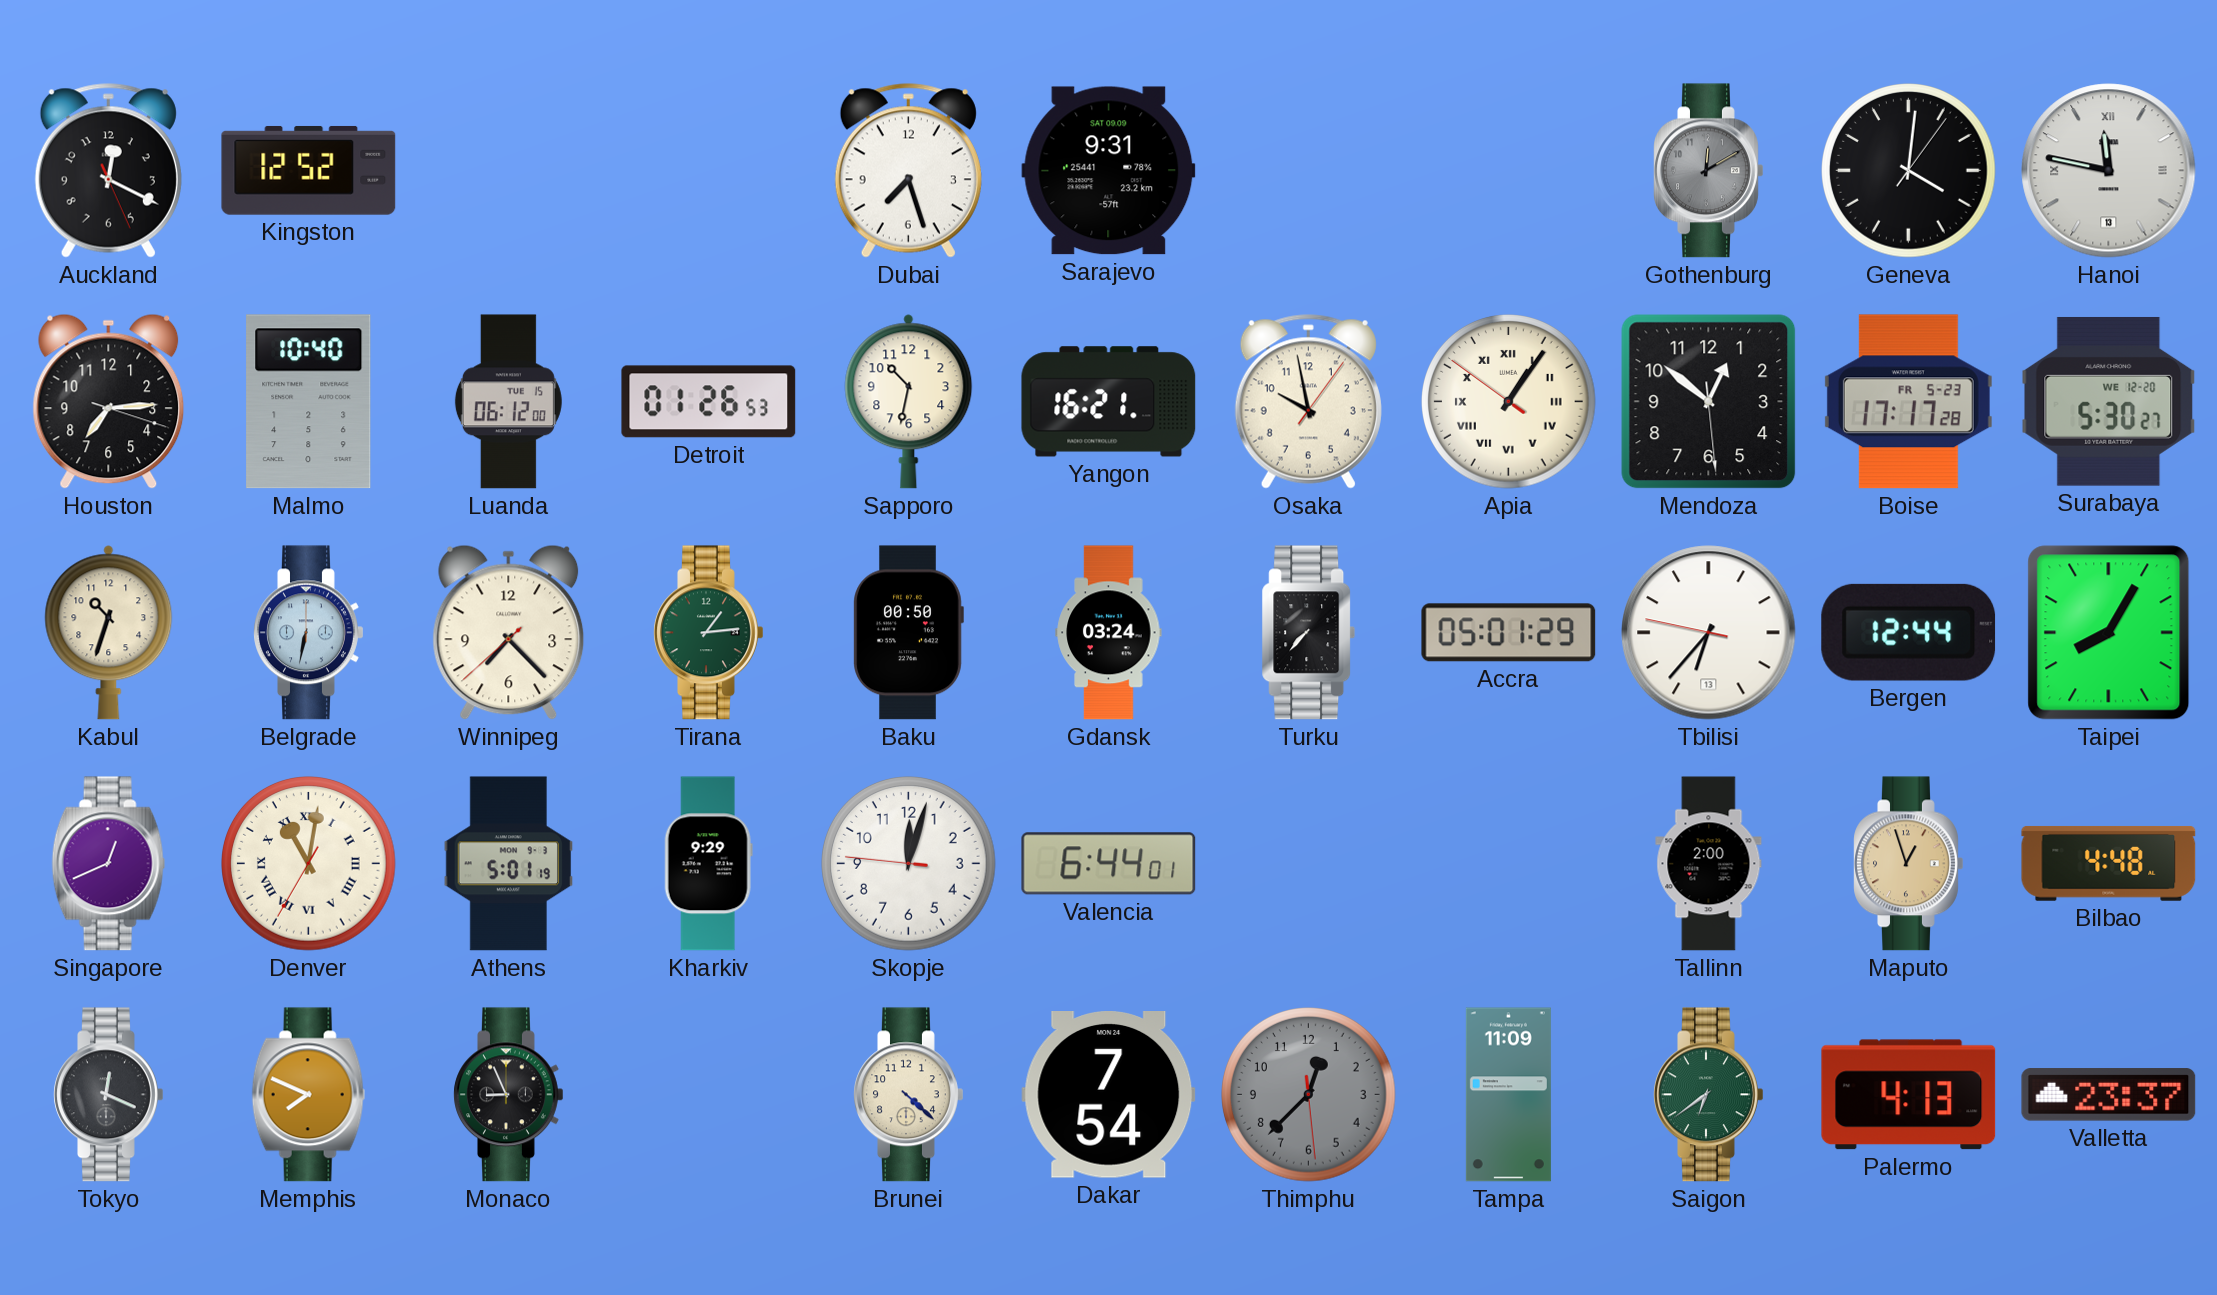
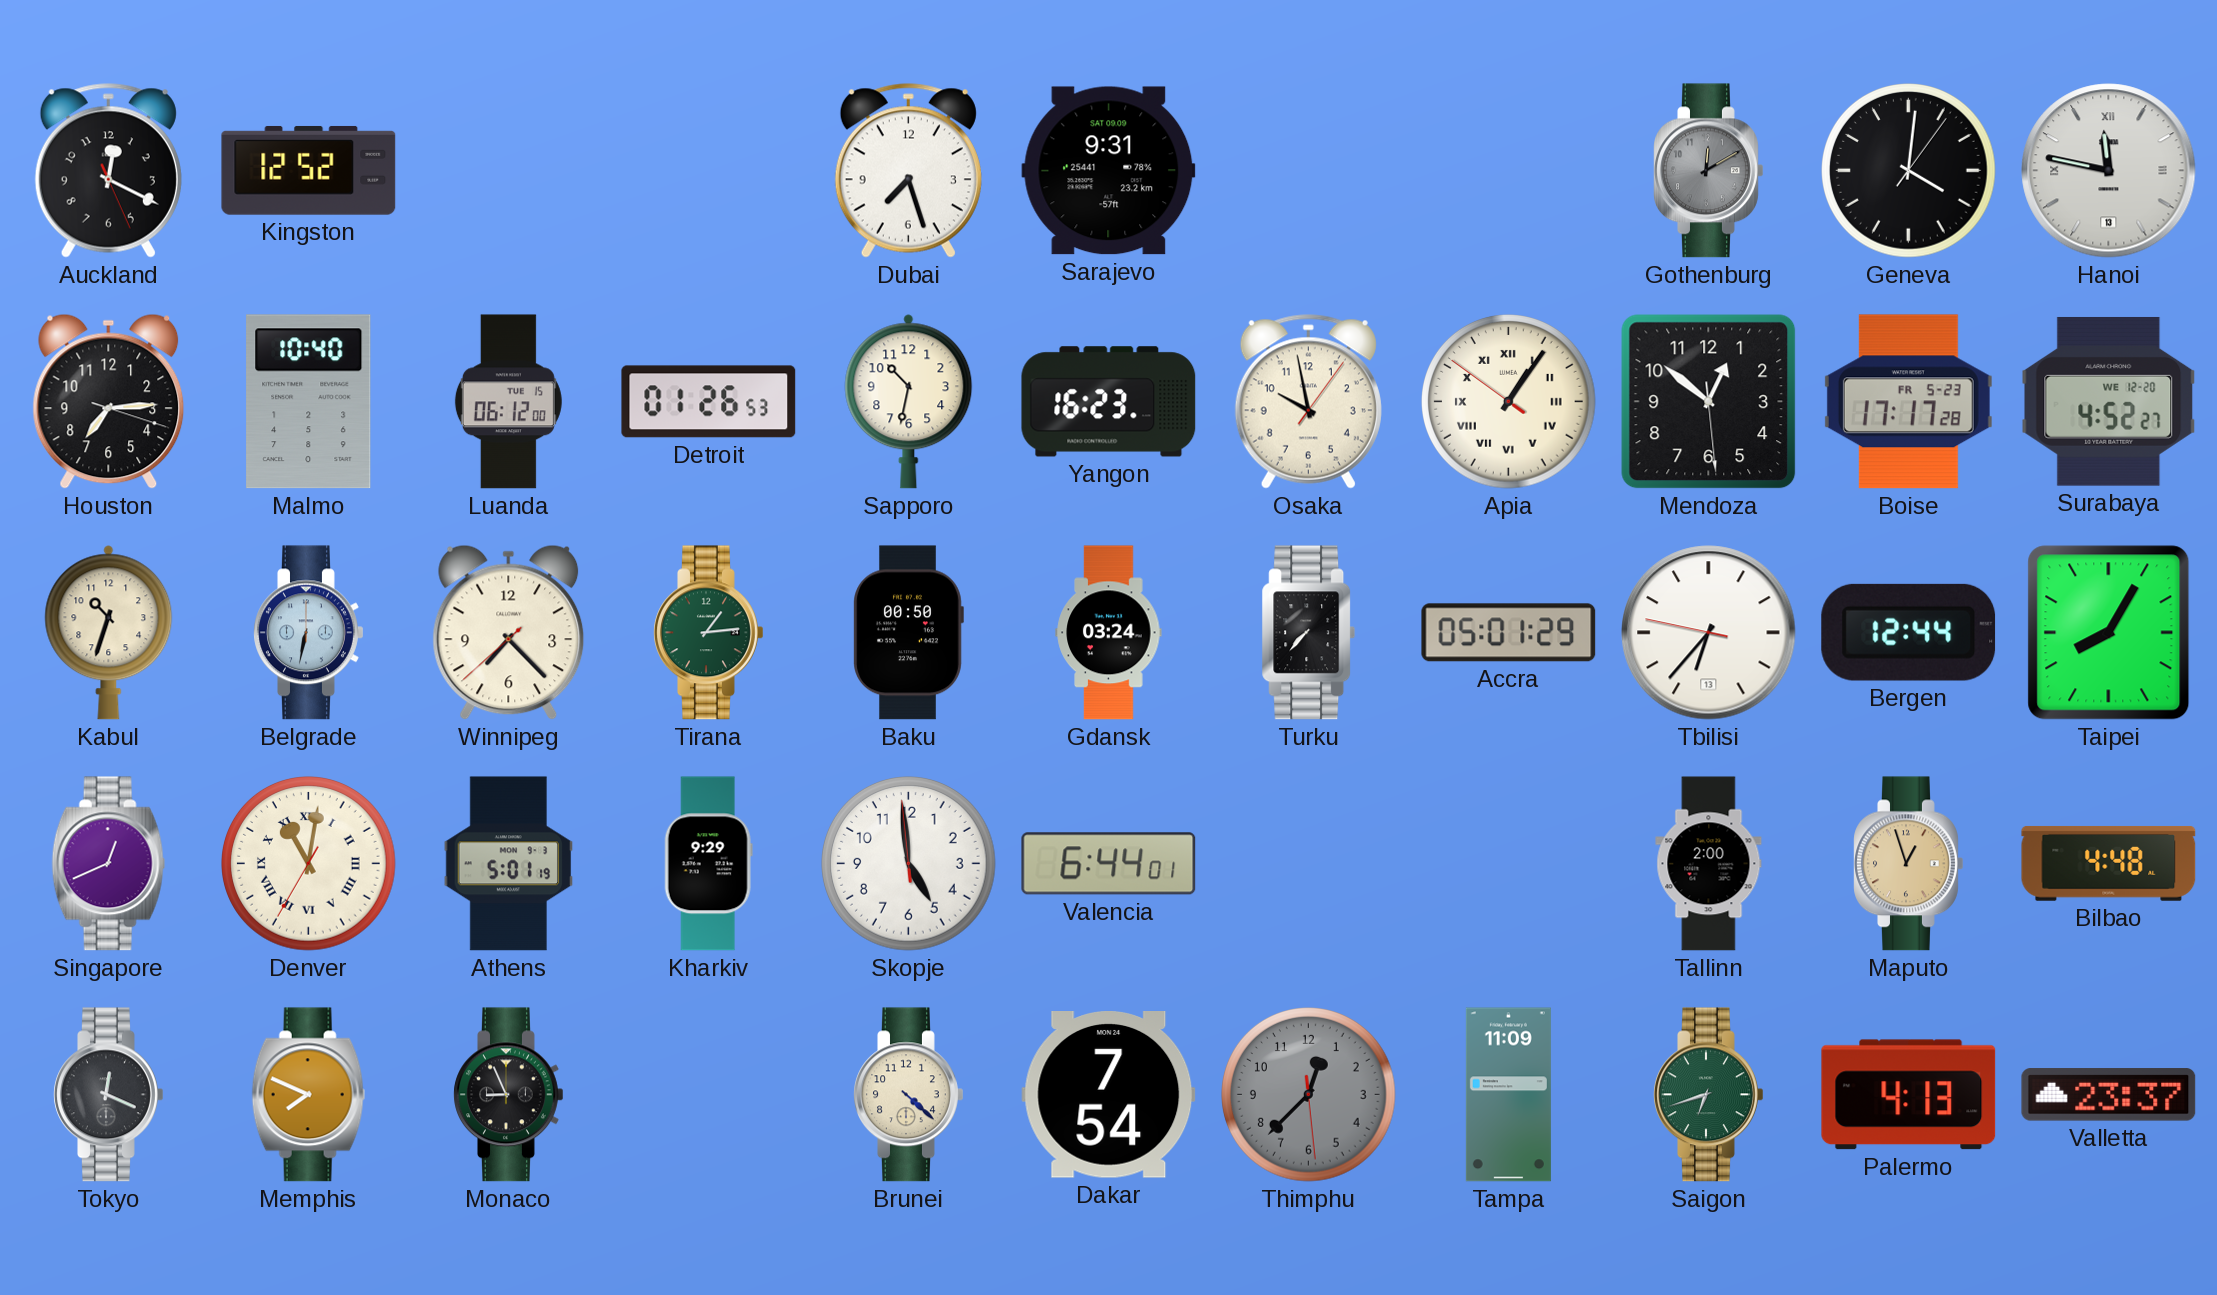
Yangon: 16:21 -> 16:23 (1109, 402)
Surabaya: 5:30 -> 4:52 (2109, 401)
Skopje: 12:02 -> 4:58 (909, 864)
Saigon: 6:39 -> 6:42 (1709, 1095)
